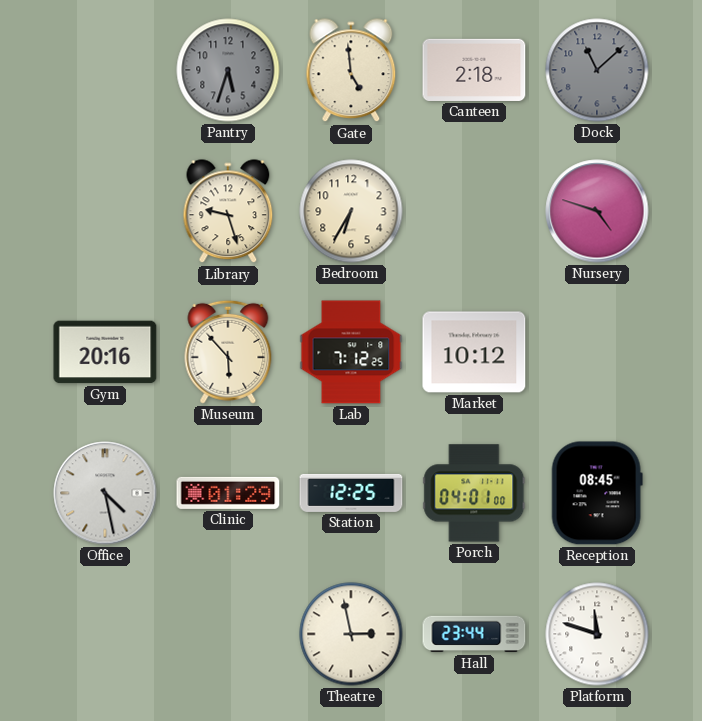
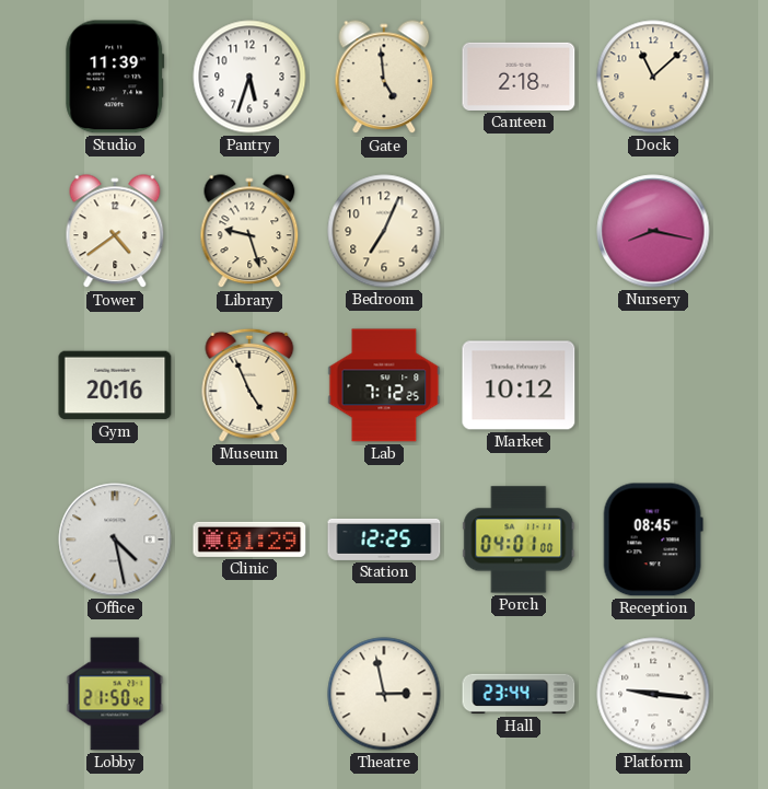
Studio: none -> 11:39 (115, 77)
Pantry dial: grey -> white (249, 77)
Dock dial: grey -> cream (653, 77)
Tower: none -> 4:39 (115, 232)
Bedroom: 6:35 -> 7:04 (384, 231)
Nursery: 4:48 -> 8:17 (653, 231)
Museum: 5:53 -> 4:56 (249, 385)
Lobby: none -> 21:50 (115, 694)
Platform: 11:48 -> 9:16 (653, 694)
